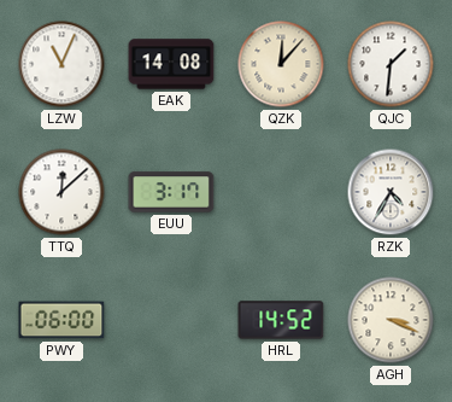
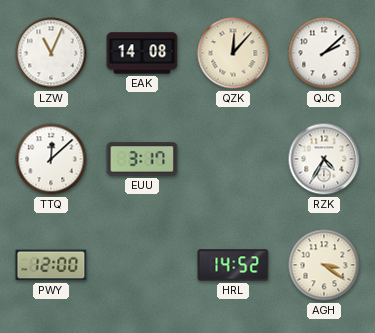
QJC: 1:31 -> 2:08 (324, 53)
PWY: 06:00 -> 12:00 (51, 265)
AGH: 3:19 -> 3:21 (324, 265)
